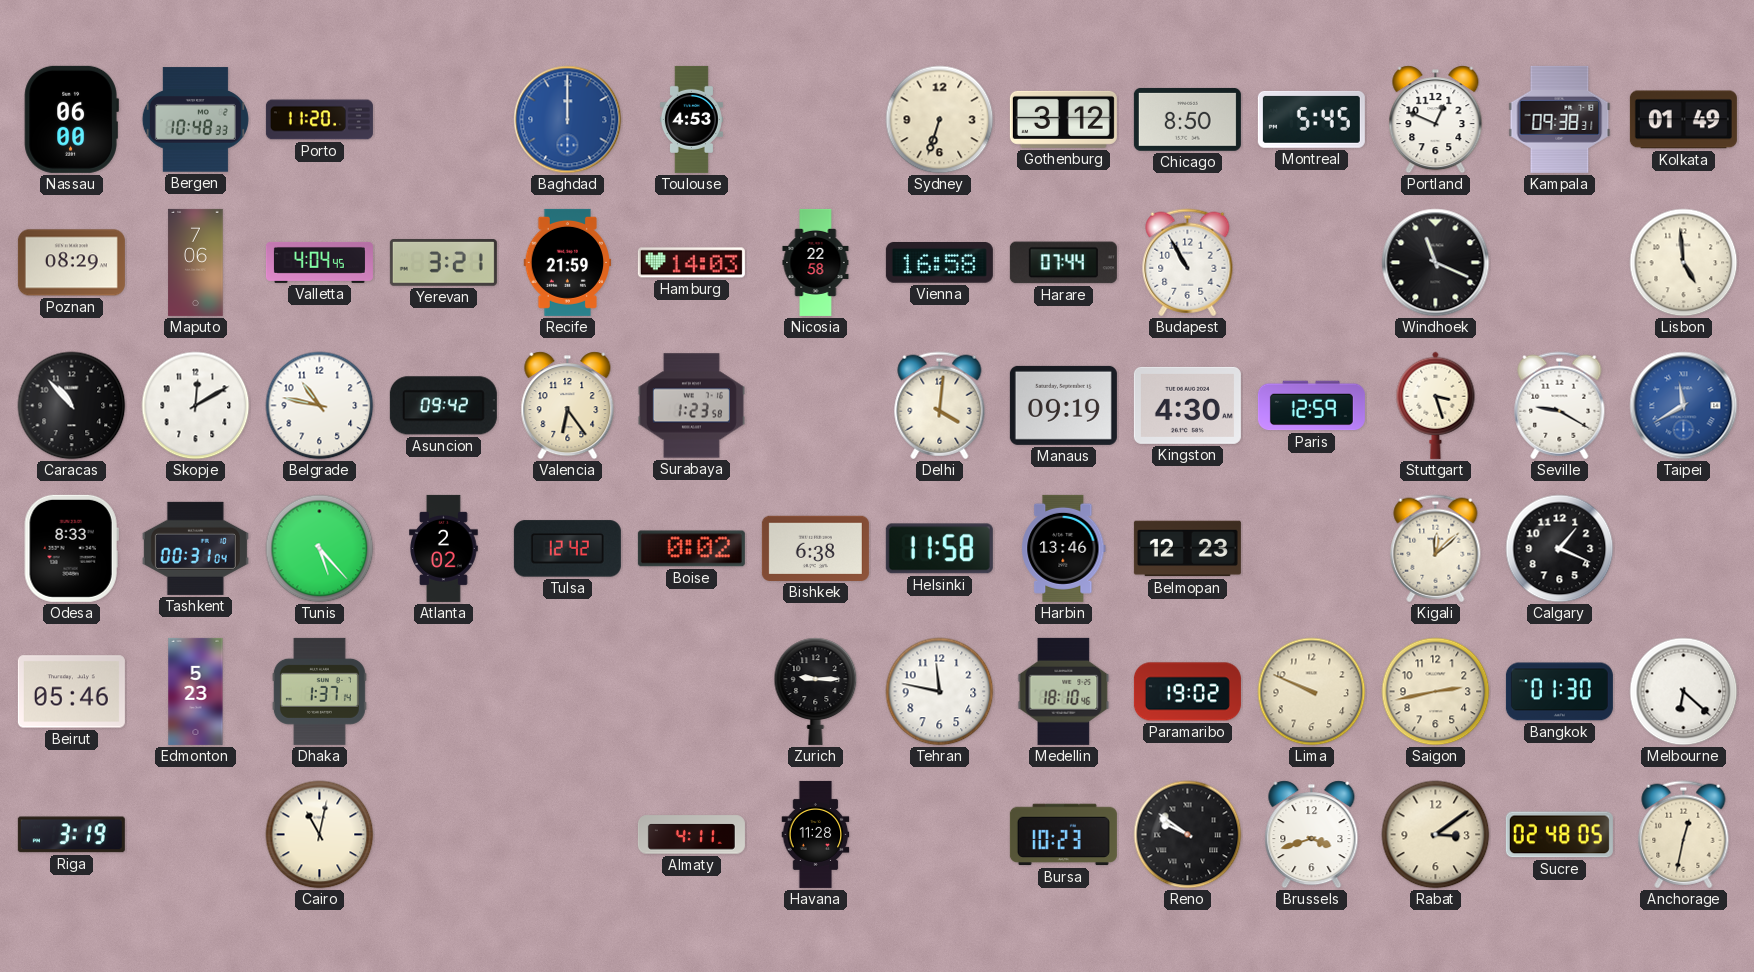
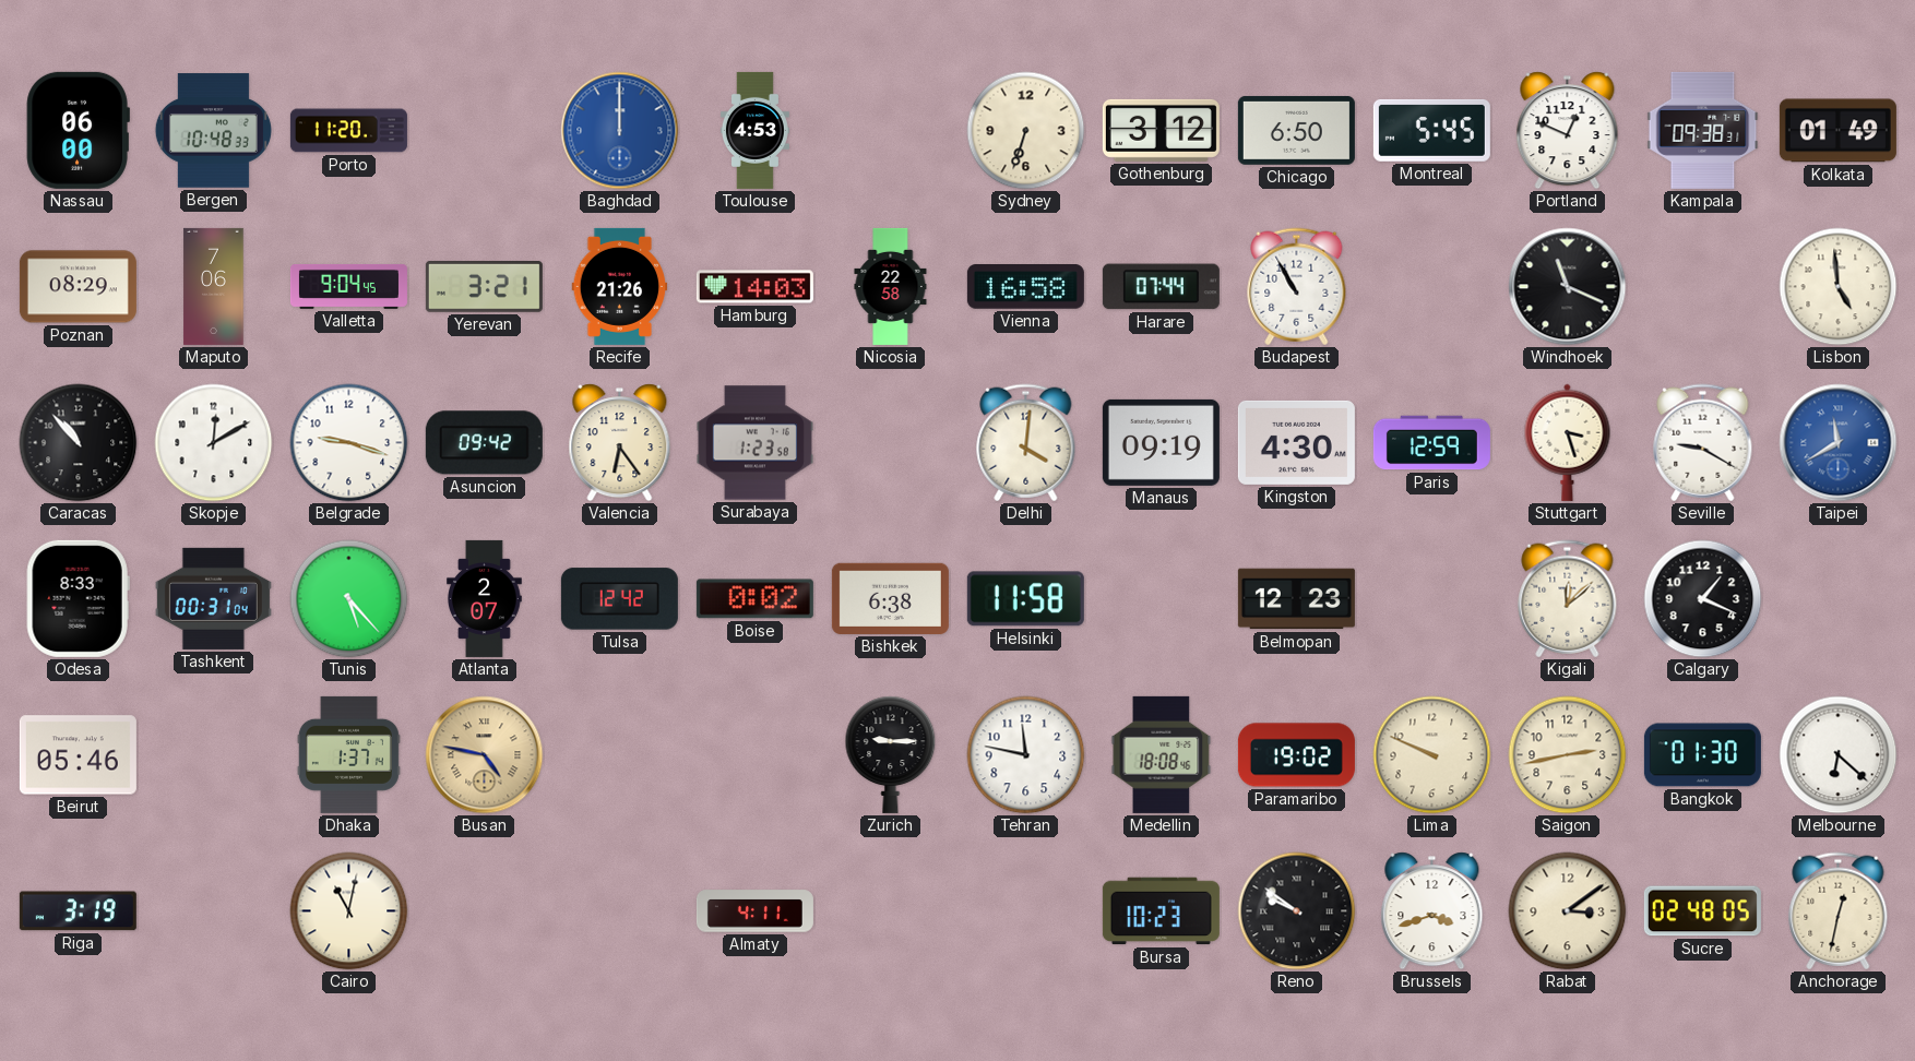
Chicago: 8:50 -> 6:50 (1296, 130)
Valletta: 4:04 -> 9:04 (348, 286)
Recife: 21:59 -> 21:26 (620, 286)
Belgrade: 10:47 -> 9:18 (349, 443)
Atlanta: 2:02 -> 2:07 (485, 598)
Harbin: 13:46 -> none (1064, 548)
Edmonton: 5:23 -> none (196, 691)
Busan: none -> 4:47 (485, 755)
Medellin: 18:10 -> 18:08 (1162, 754)
Havana: 11:28 -> none (816, 834)
